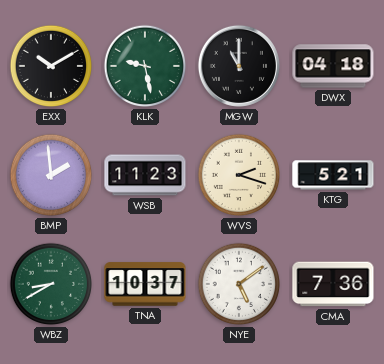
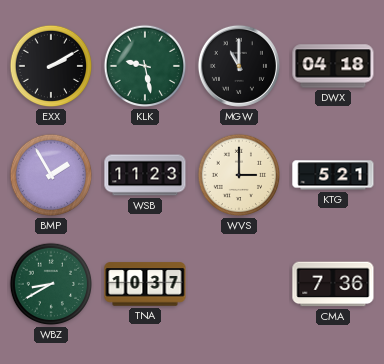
EXX: 10:10 -> 2:10 (51, 66)
BMP: 1:59 -> 1:55 (51, 175)
WVS: 2:18 -> 3:00 (239, 175)
NYE: 5:09 -> none (239, 284)
